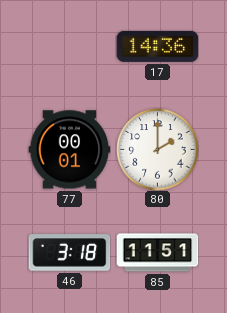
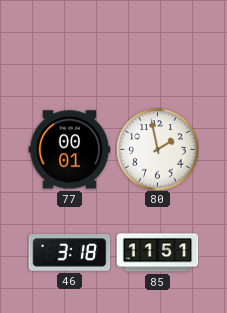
17: 14:36 -> none (157, 46)
80: 2:00 -> 1:58 (157, 149)
